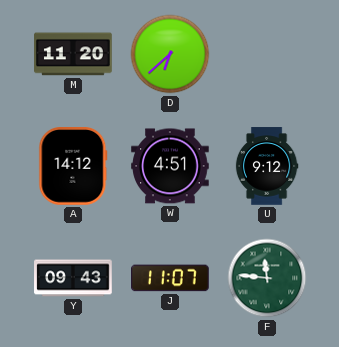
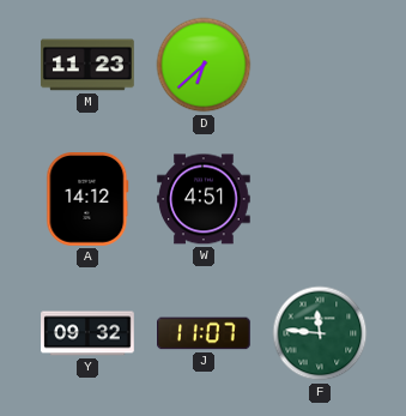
M: 11:20 -> 11:23 (87, 65)
U: 9:12 -> none (267, 166)
Y: 09:43 -> 09:32 (87, 333)
